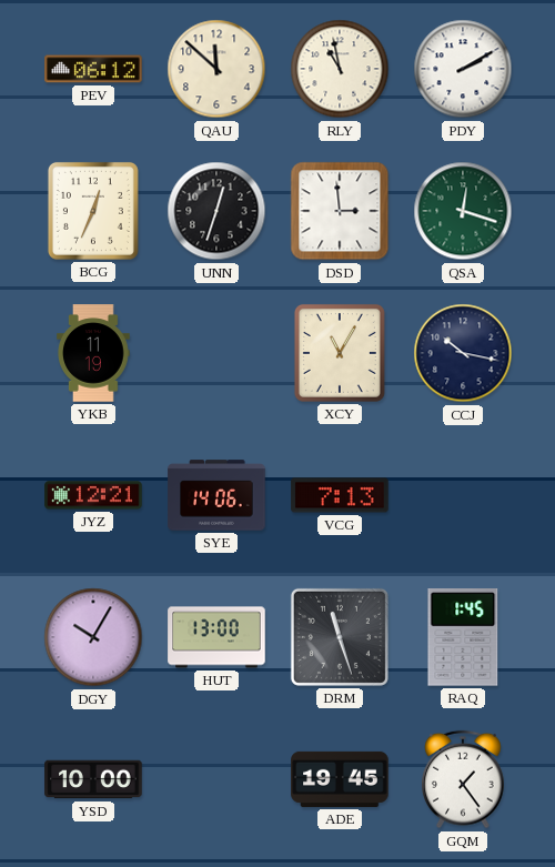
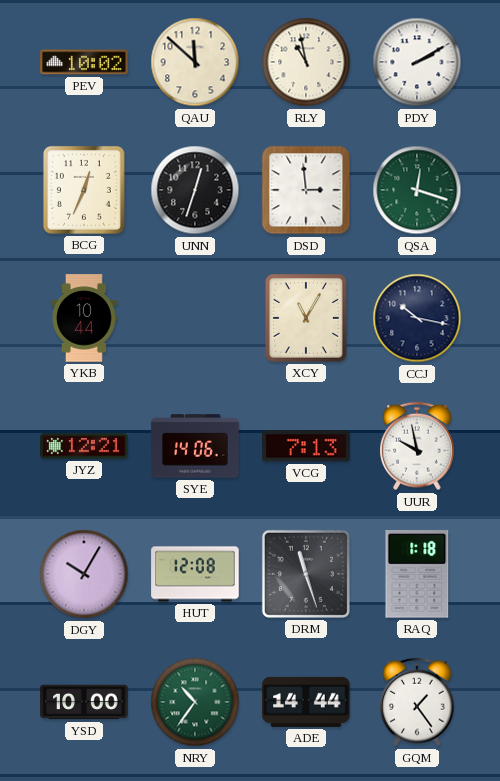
PEV: 06:12 -> 10:02 (84, 62)
YKB: 11:19 -> 10:44 (85, 318)
UUR: none -> 9:58 (418, 446)
HUT: 13:00 -> 12:08 (195, 574)
RAQ: 1:45 -> 1:18 (417, 575)
NRY: none -> 10:36 (195, 702)
ADE: 19:45 -> 14:44 (306, 702)
